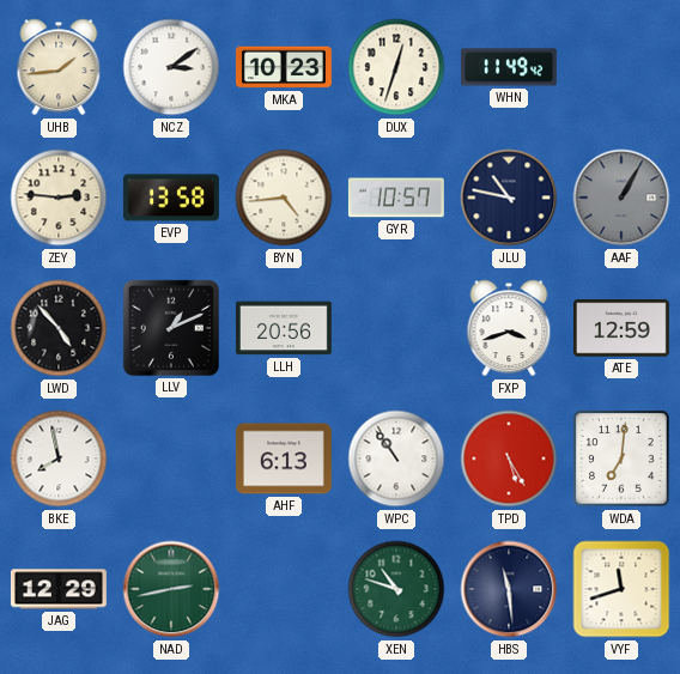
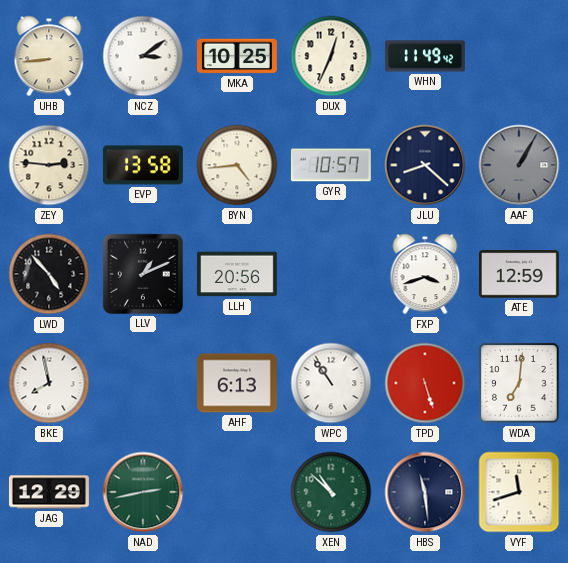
UHB: 1:44 -> 8:44 (49, 56)
MKA: 10:23 -> 10:25 (237, 56)
DUX: 12:33 -> 12:34 (331, 56)
JLU: 10:47 -> 8:22 (425, 165)
TPD: 5:25 -> 5:27 (425, 383)
XEN: 10:48 -> 10:52 (331, 492)
